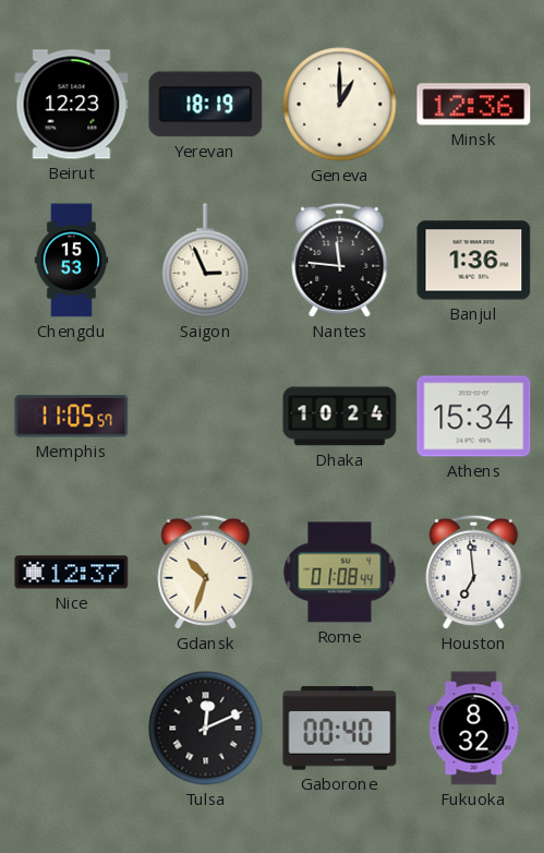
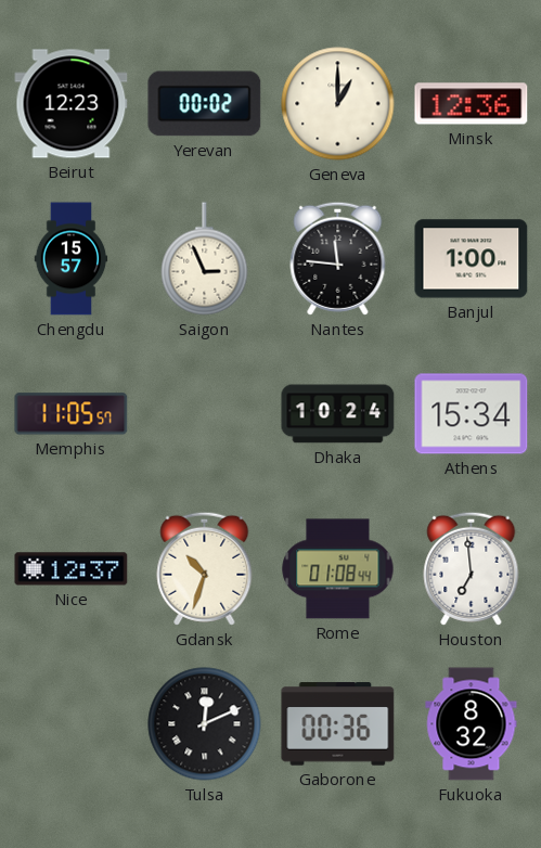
Yerevan: 18:19 -> 00:02 (205, 104)
Chengdu: 15:53 -> 15:57 (72, 259)
Banjul: 1:36 -> 1:00 (472, 259)
Gaborone: 00:40 -> 00:36 (338, 724)
